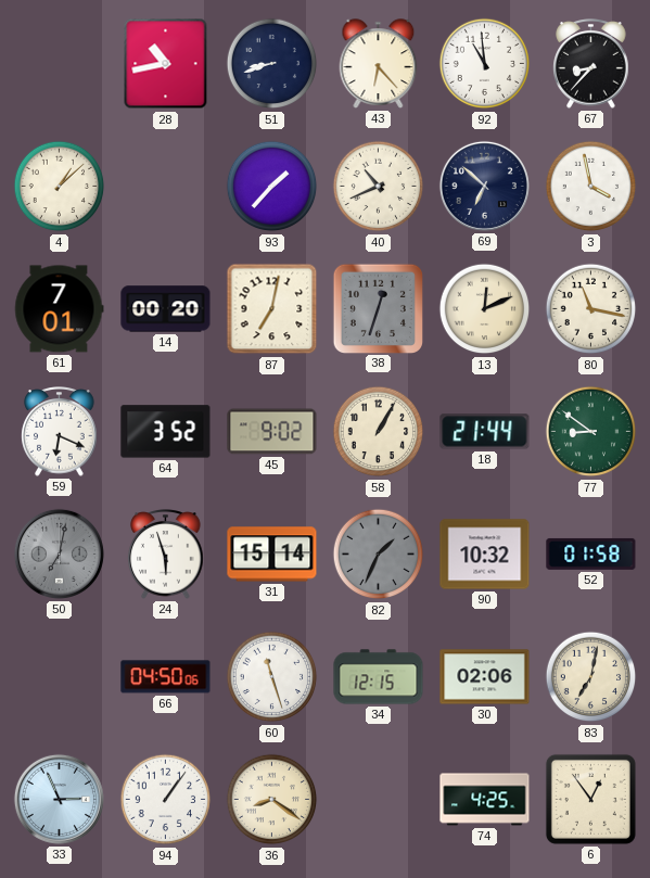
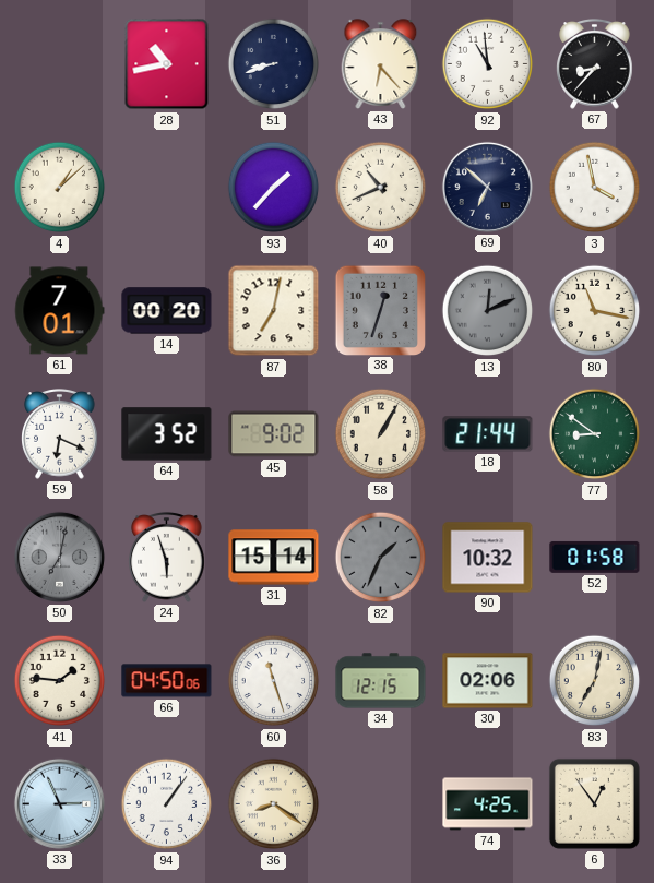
13 dial: cream -> grey (488, 311)
41: none -> 1:46 (60, 681)
